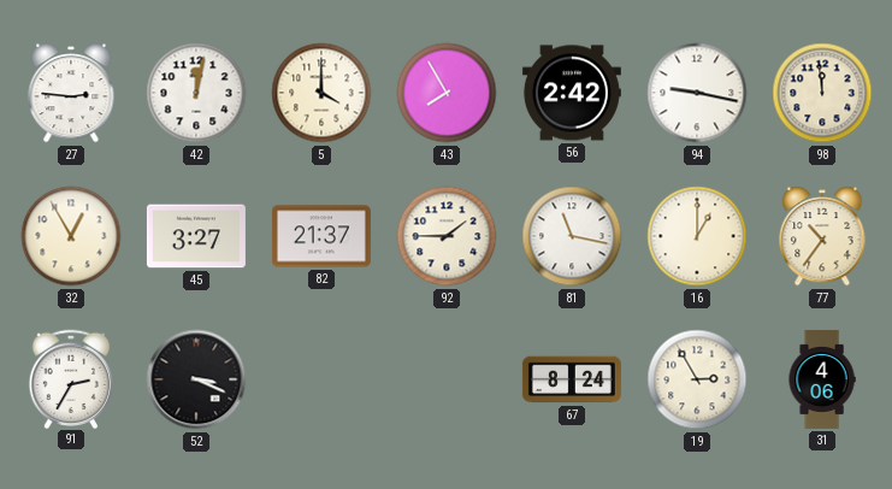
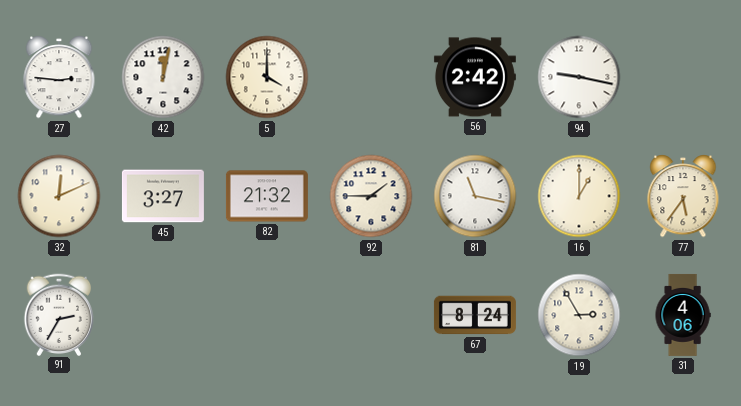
43: 7:55 -> none (447, 93)
98: 11:59 -> none (822, 93)
32: 12:55 -> 12:11 (59, 196)
82: 21:37 -> 21:32 (267, 196)
77: 10:36 -> 5:36 (683, 196)
52: 3:19 -> none (196, 379)
